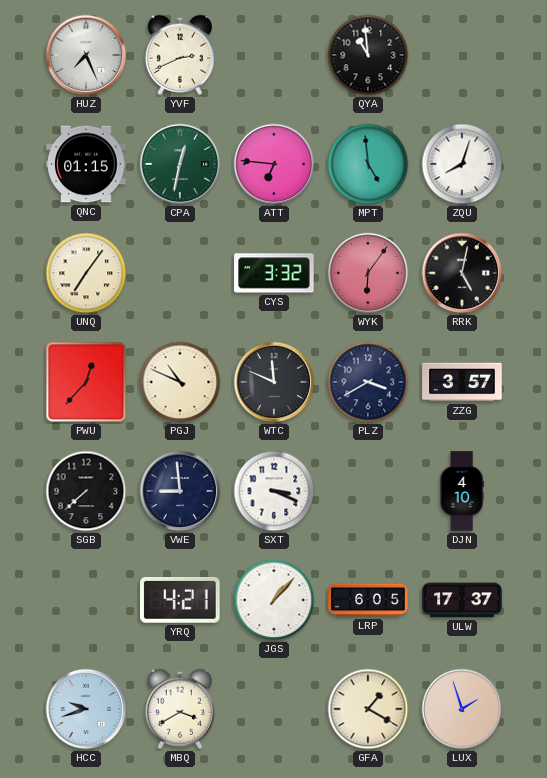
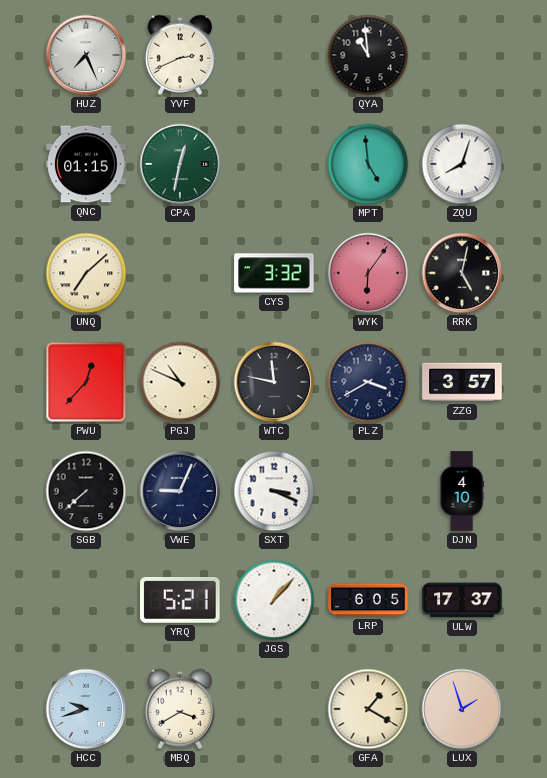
ATT: 6:46 -> none (274, 164)
UNQ: 7:06 -> 7:08 (86, 273)
WTC: 11:49 -> 11:47 (274, 382)
VWE: 8:59 -> 9:04 (180, 491)
YRQ: 4:21 -> 5:21 (180, 601)
